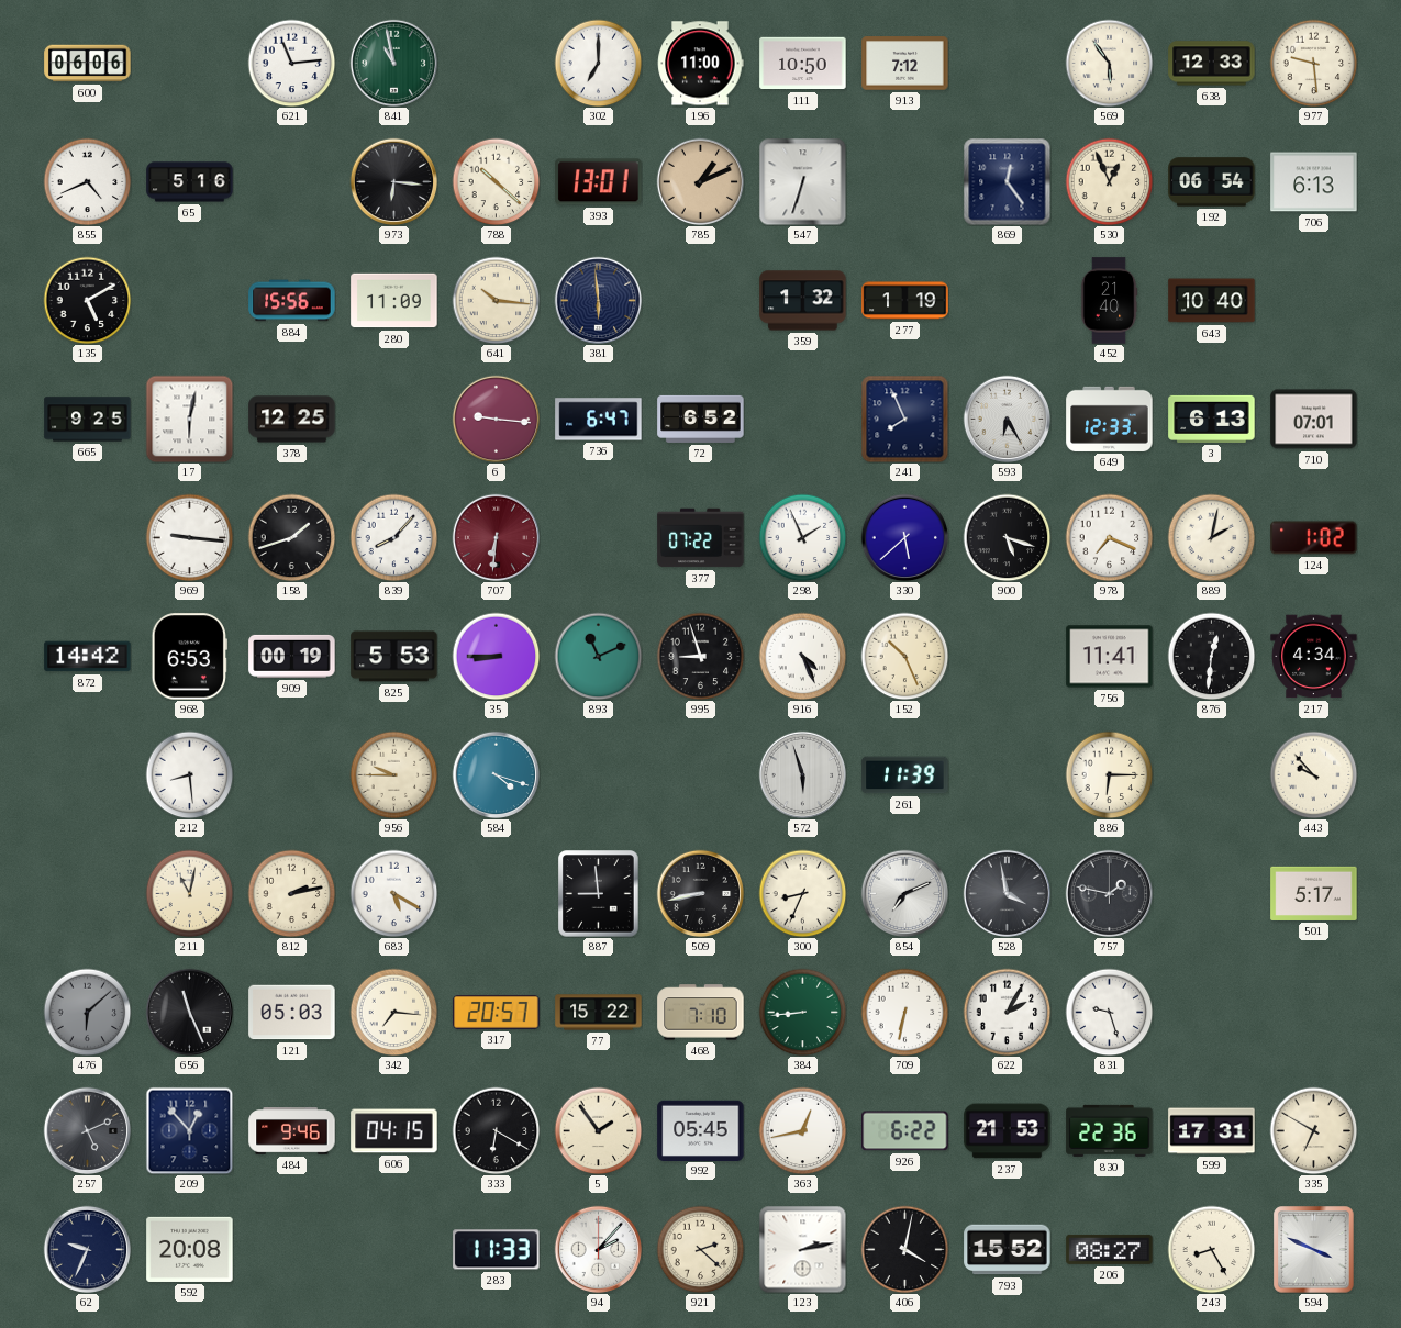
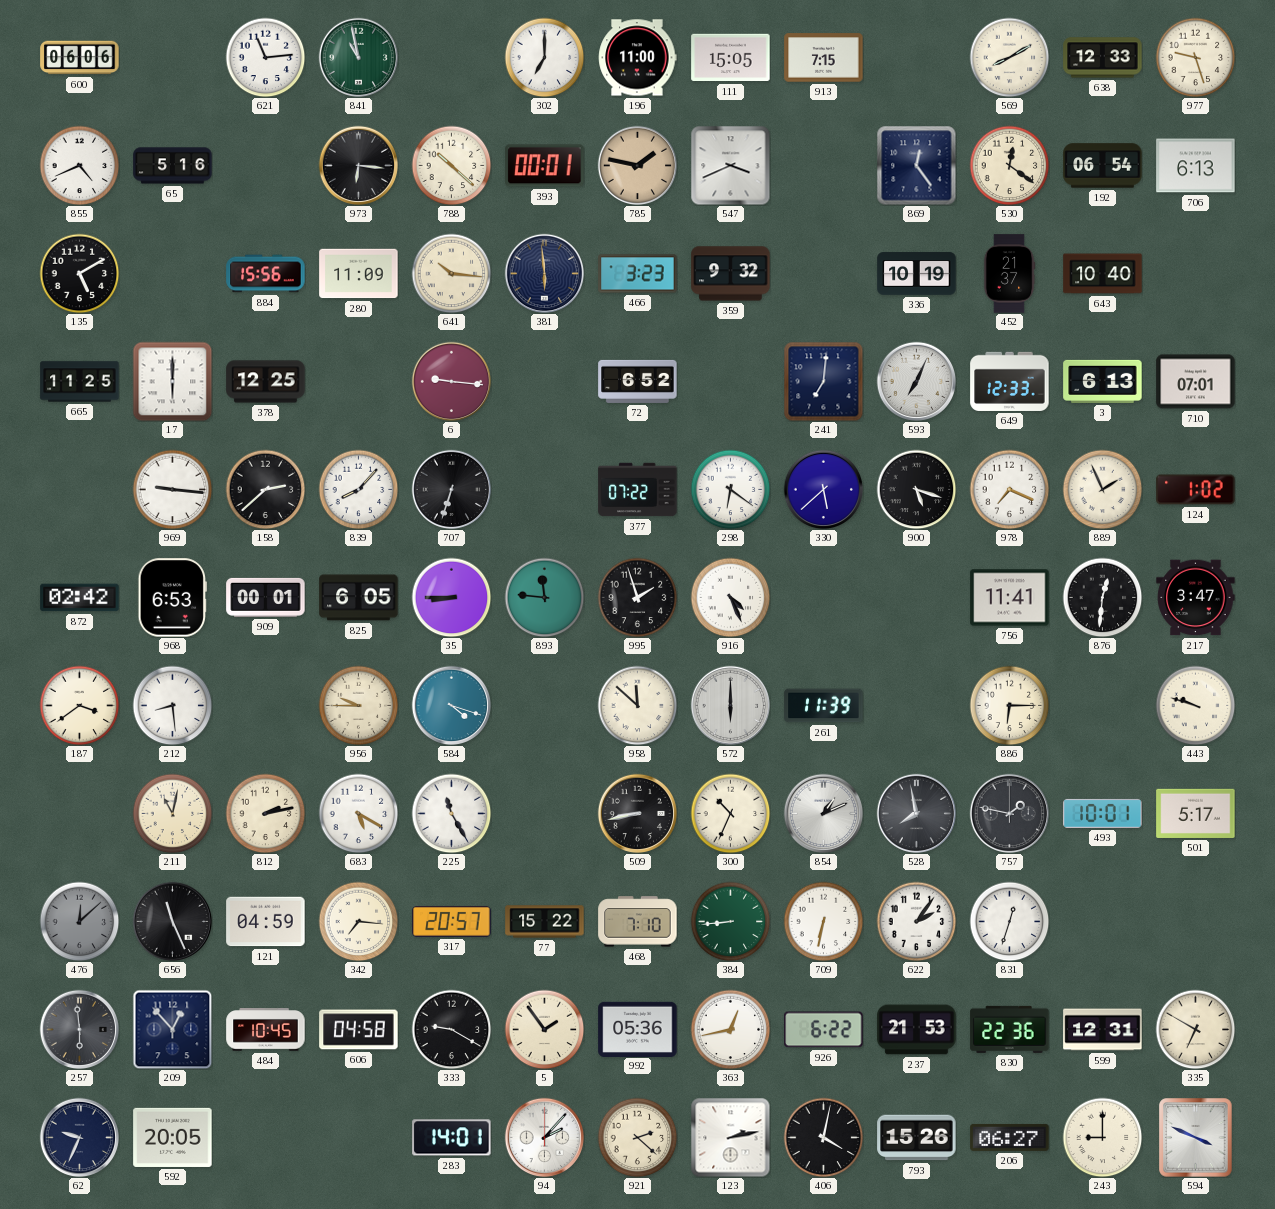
111: 10:50 -> 15:05 (731, 58)
913: 7:12 -> 7:15 (824, 58)
569: 5:54 -> 8:10 (1009, 57)
977: 9:29 -> 9:27 (1195, 57)
393: 13:01 -> 00:01 (545, 166)
785: 1:11 -> 1:47 (637, 165)
547: 6:33 -> 3:41 (730, 165)
530: 12:56 -> 12:21 (1009, 165)
466: none -> 3:23 (638, 274)
359: 1:32 -> 9:32 (731, 274)
277: 1:19 -> none (905, 301)
336: none -> 10:19 (917, 274)
452: 21:40 -> 21:37 (1009, 274)
665: 9:25 -> 11:25 (80, 382)
17: 6:02 -> 6:00 (172, 381)
736: 6:47 -> none (599, 420)
241: 7:56 -> 7:01 (823, 381)
593: 6:25 -> 7:04 (916, 381)
158: 1:42 -> 2:38 (265, 489)
707: 6:31 -> 6:33 (451, 489)
707 dial: burgundy -> black (451, 489)
298: 1:56 -> 6:21 (730, 489)
889: 2:02 -> 1:56 (1102, 489)
872: 14:42 -> 02:42 (80, 598)
909: 00:19 -> 00:01 (266, 597)
825: 5:53 -> 6:05 (359, 598)
893: 11:11 -> 11:46 (544, 597)
995: 8:57 -> 1:57 (637, 597)
152: 10:26 -> none (904, 656)
217: 4:34 -> 3:47 (1196, 598)
187: none -> 3:39 (79, 705)
958: none -> 11:52 (637, 705)
572: 5:57 -> 6:00 (730, 705)
443: 9:53 -> 9:48 (1195, 705)
225: none -> 11:25 (451, 813)
887: 8:59 -> none (599, 894)
300: 8:34 -> 10:34 (730, 813)
854: 7:11 -> 1:11 (823, 813)
528: 3:58 -> 7:58 (916, 813)
493: none -> 10:01 (1103, 813)
476: 6:08 -> 12:08 (79, 921)
121: 05:03 -> 04:59 (266, 922)
622: 2:05 -> 2:06 (916, 921)
831: 9:27 -> 12:33 (1009, 921)
257: 5:11 -> 5:59 (79, 1029)
484: 9:46 -> 10:45 (266, 1030)
606: 04:15 -> 04:58 (359, 1030)
333: 6:20 -> 9:20 (451, 1029)
992: 05:45 -> 05:36 (638, 1029)
599: 17:31 -> 12:31 (1103, 1030)
592: 20:08 -> 20:05 (173, 1137)
283: 11:33 -> 14:01 (452, 1138)
793: 15:52 -> 15:26 (917, 1138)
206: 08:27 -> 06:27 (1010, 1137)
243: 8:25 -> 9:00 (1102, 1137)
